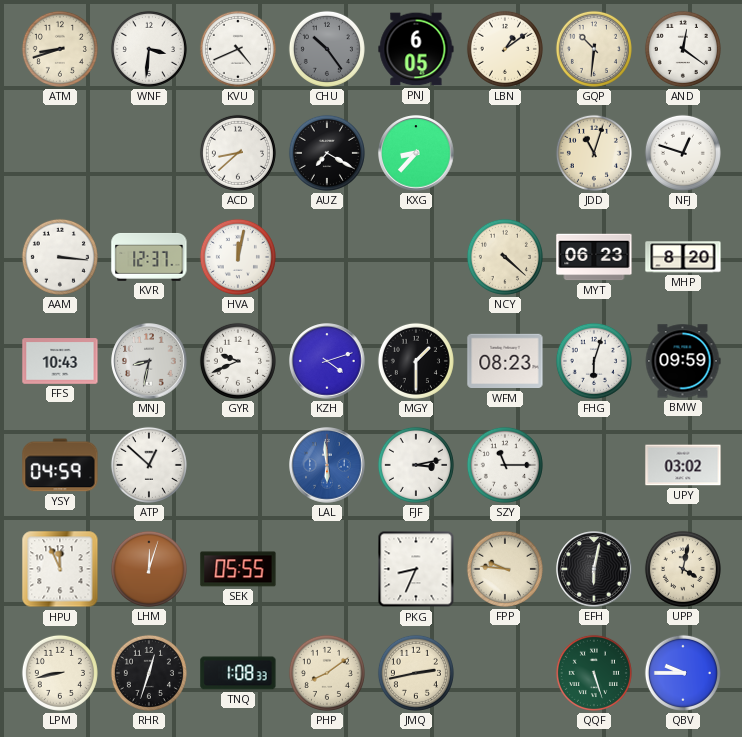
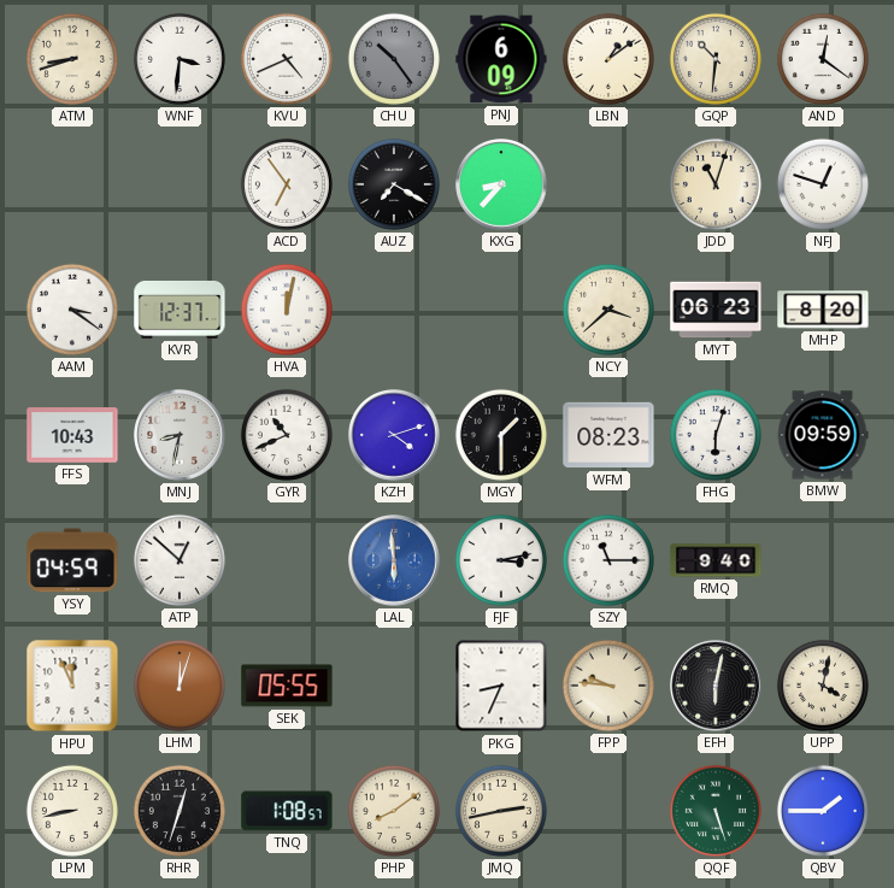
PNJ: 6:05 -> 6:09 (501, 59)
ACD: 8:38 -> 6:54 (287, 184)
AAM: 3:16 -> 3:21 (72, 310)
NCY: 4:22 -> 3:38 (608, 310)
GYR: 9:41 -> 10:41 (287, 435)
RMQ: none -> 9:40 (716, 560)
UPY: 03:02 -> none (683, 465)
TNQ: 1:08:33 -> 1:08:57 (287, 811)
QBV: 9:45 -> 1:45 (823, 811)
